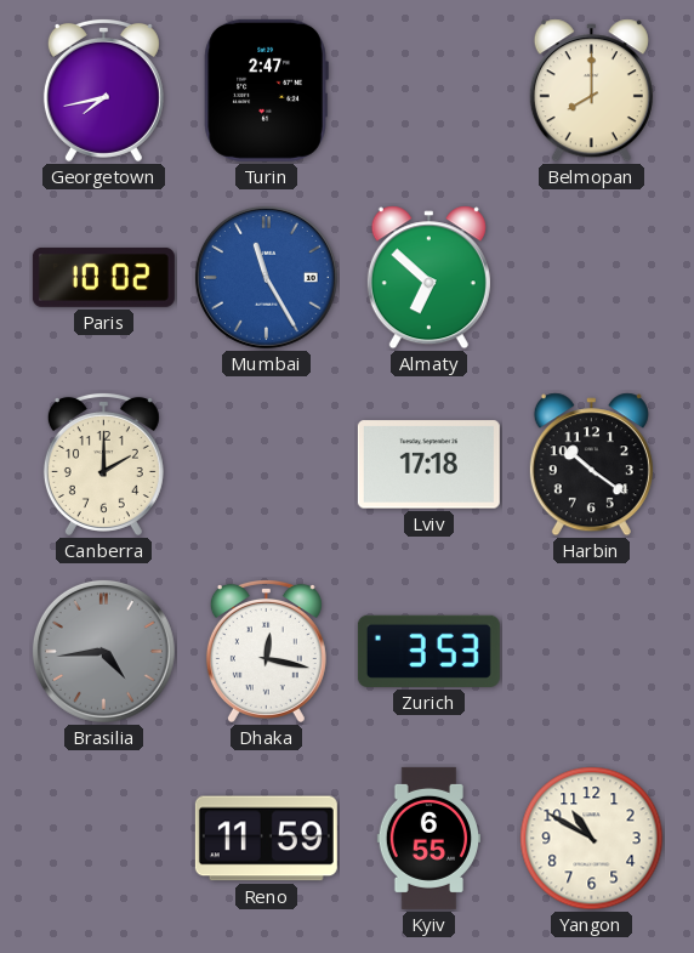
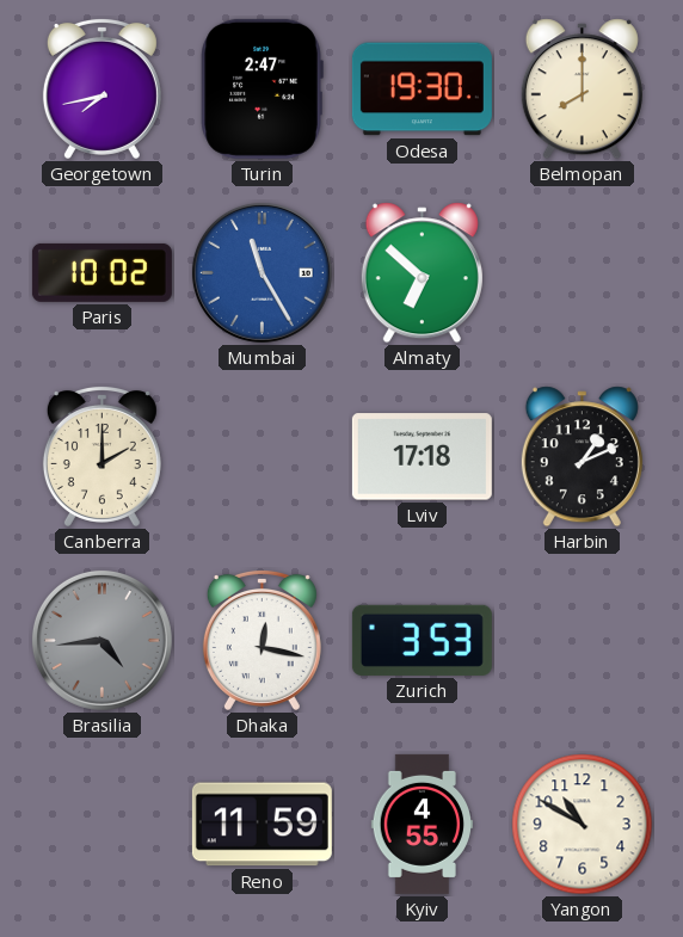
Odesa: none -> 19:30 (422, 90)
Harbin: 10:21 -> 1:11 (582, 457)
Kyiv: 6:55 -> 4:55 (423, 824)
